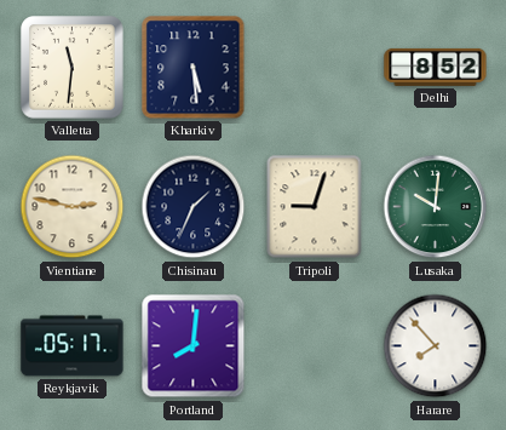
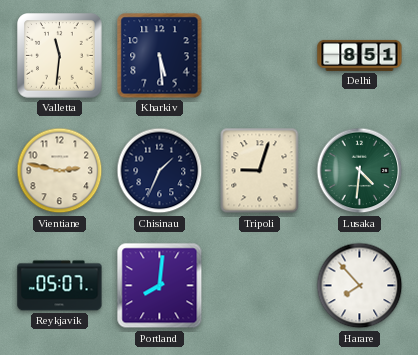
Delhi: 8:52 -> 8:51 (360, 55)
Lusaka: 10:01 -> 4:31 (360, 171)
Reykjavik: 05:17 -> 05:07 (60, 286)
